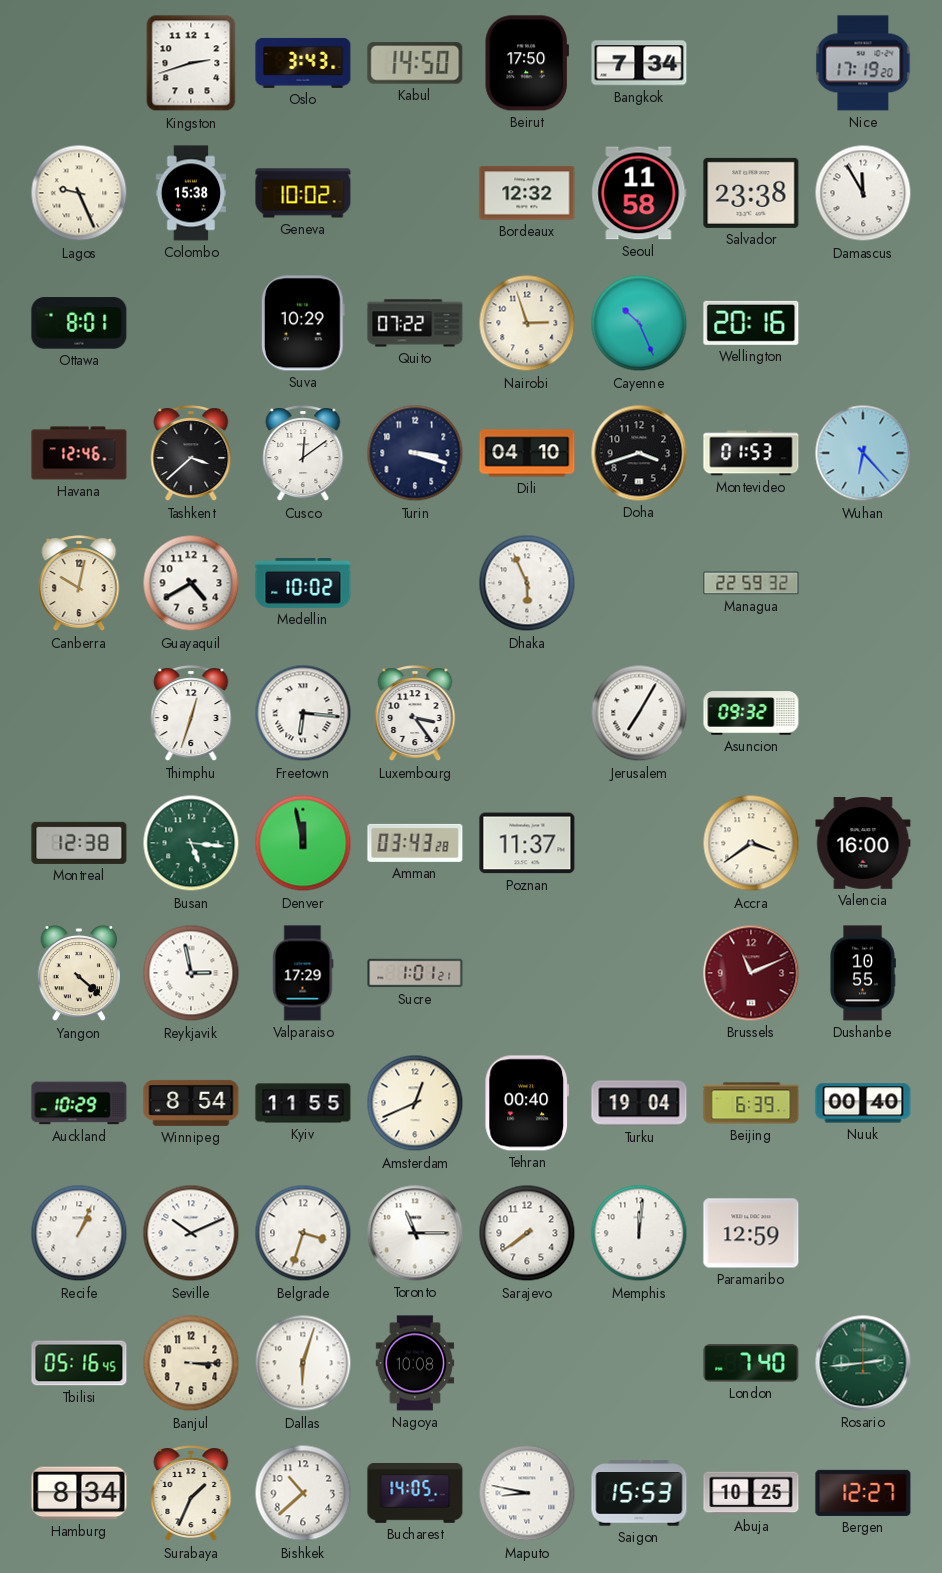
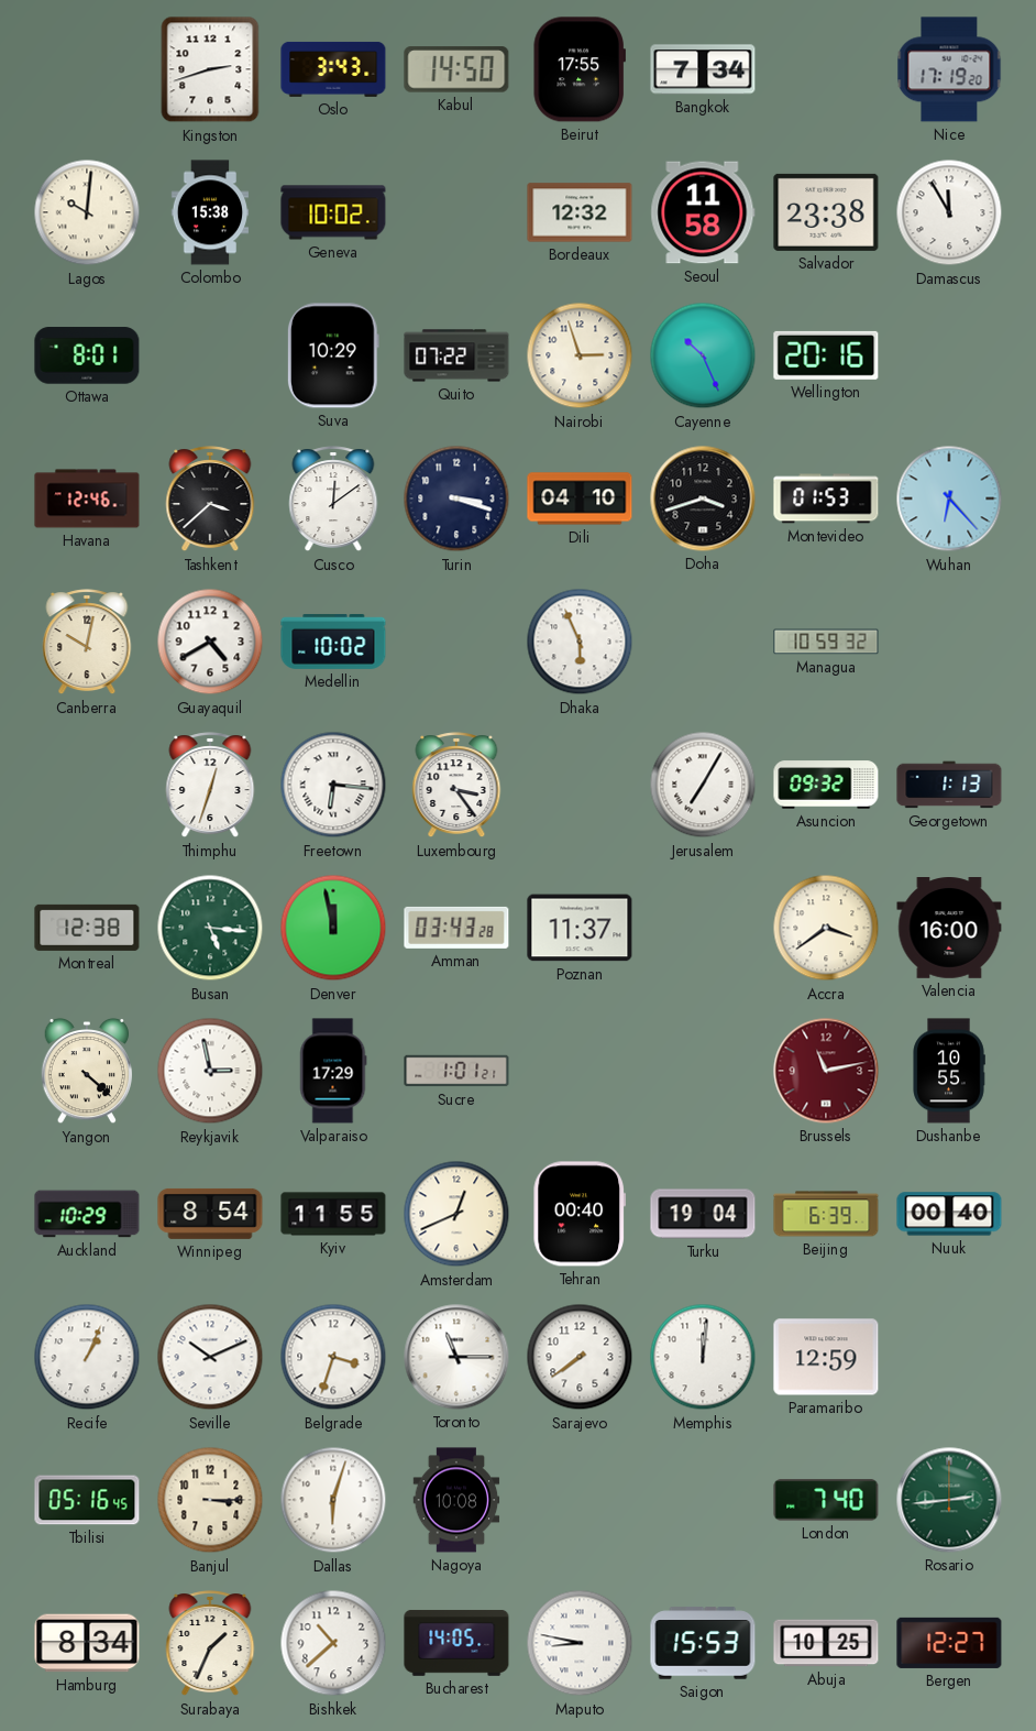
Beirut: 17:50 -> 17:55 (578, 69)
Lagos: 9:26 -> 10:01 (87, 212)
Managua: 22:59 -> 10:59 (826, 642)
Georgetown: none -> 1:13 (949, 785)
Brussels: 11:11 -> 11:13 (826, 1071)
